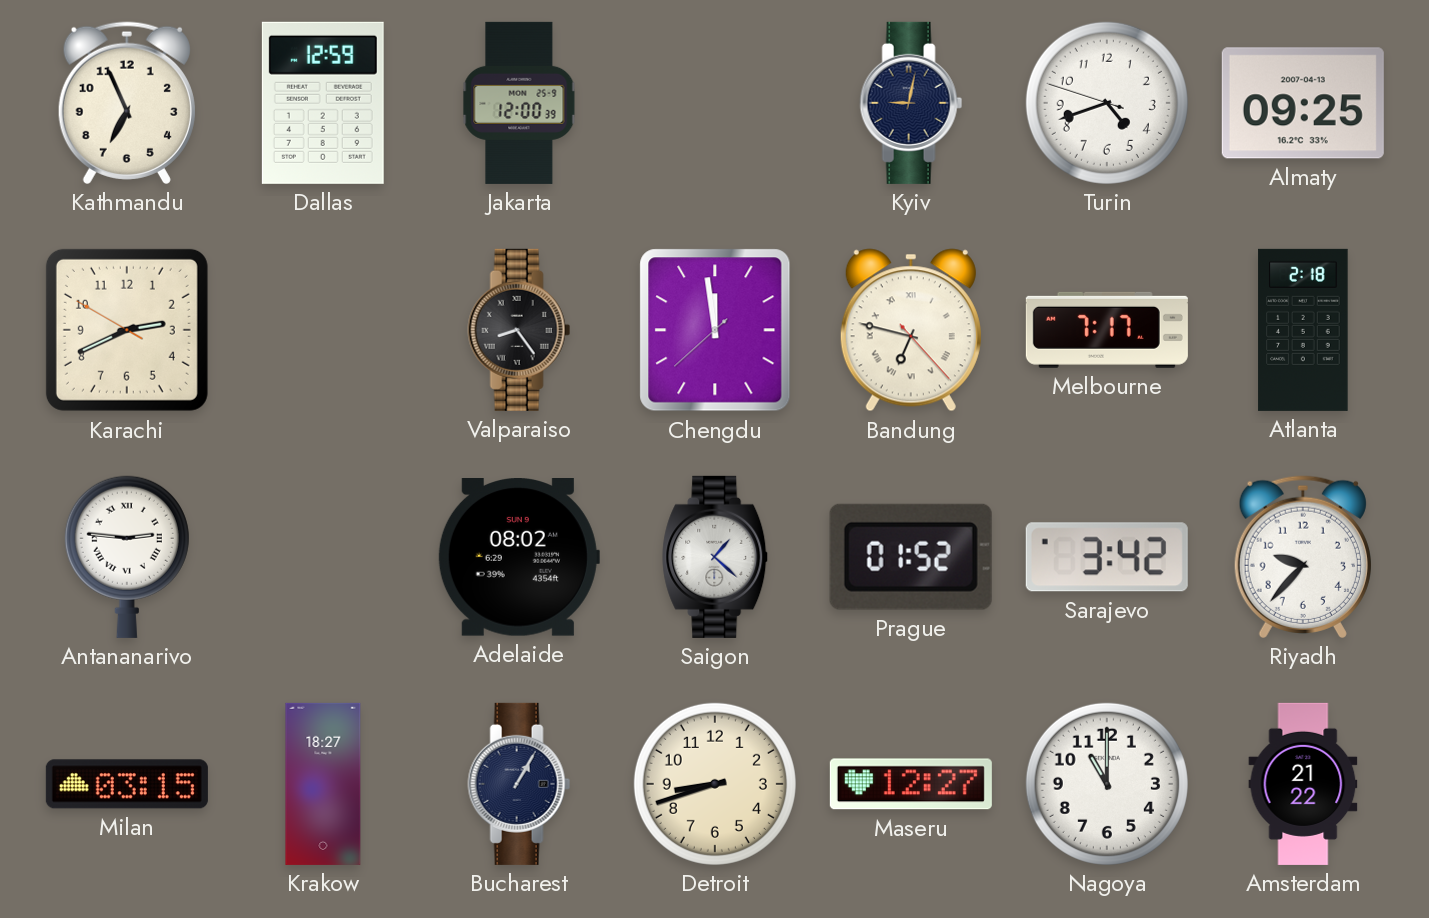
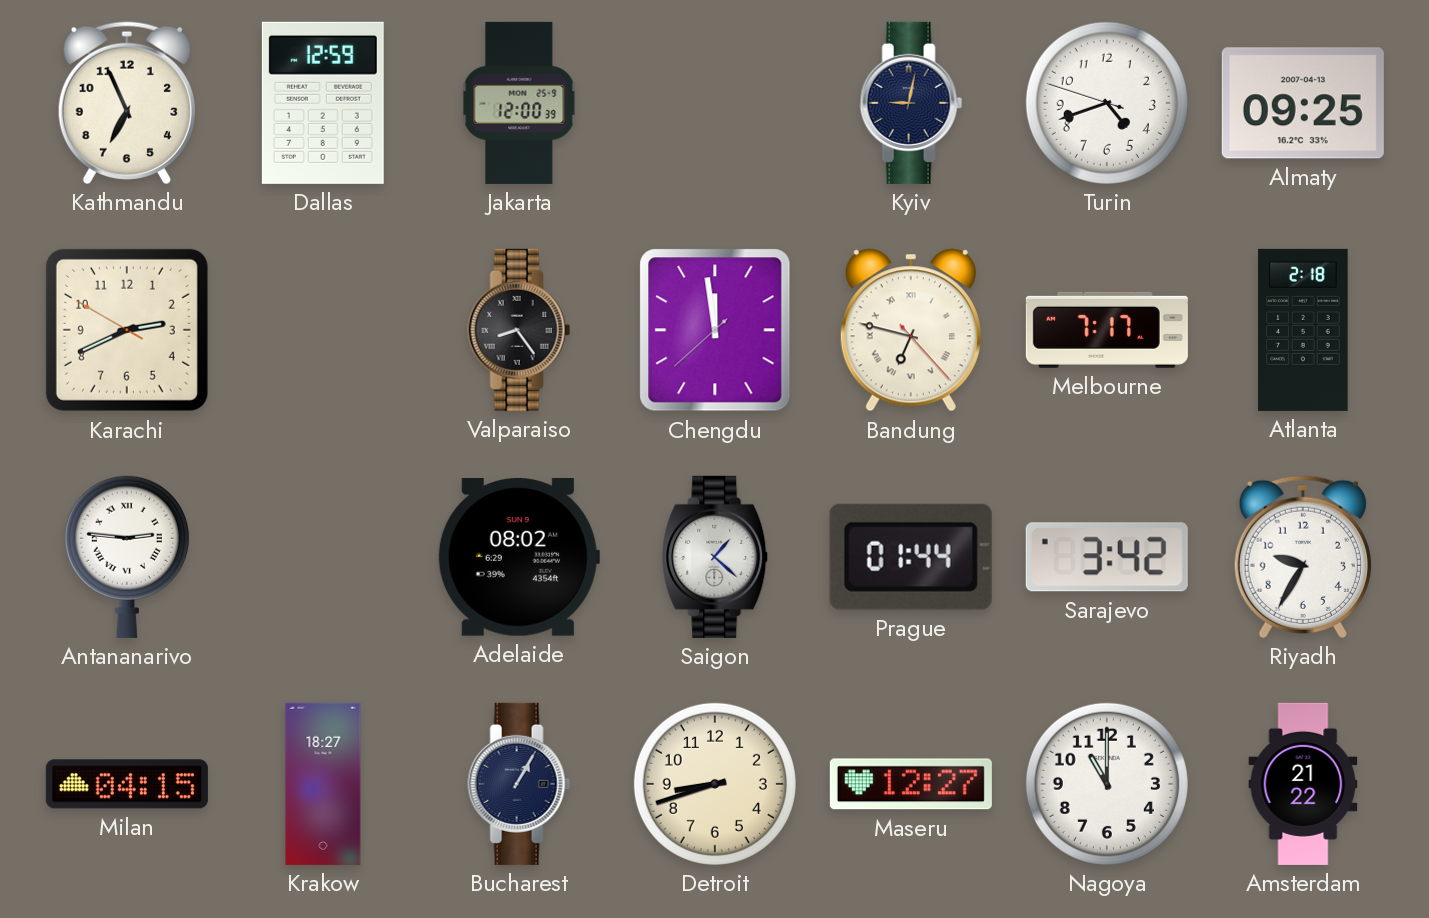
Prague: 01:52 -> 01:44 (911, 557)
Riyadh: 9:37 -> 9:35 (1303, 557)
Milan: 03:15 -> 04:15 (127, 784)
